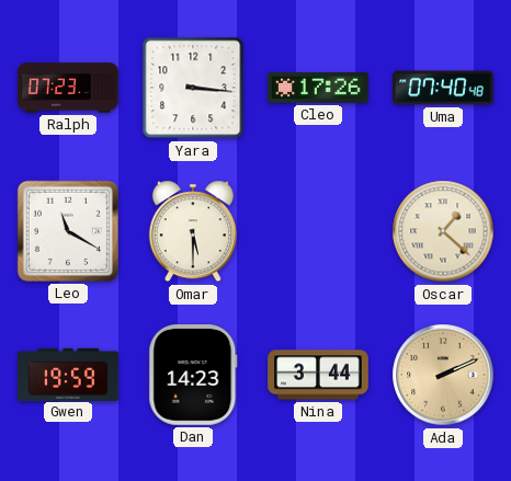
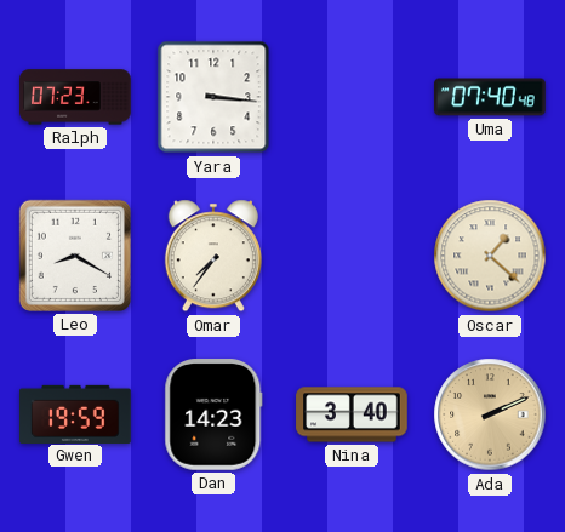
Cleo: 17:26 -> none (318, 89)
Leo: 11:20 -> 8:20 (75, 256)
Omar: 5:30 -> 7:36 (213, 256)
Nina: 3:44 -> 3:40 (352, 414)
